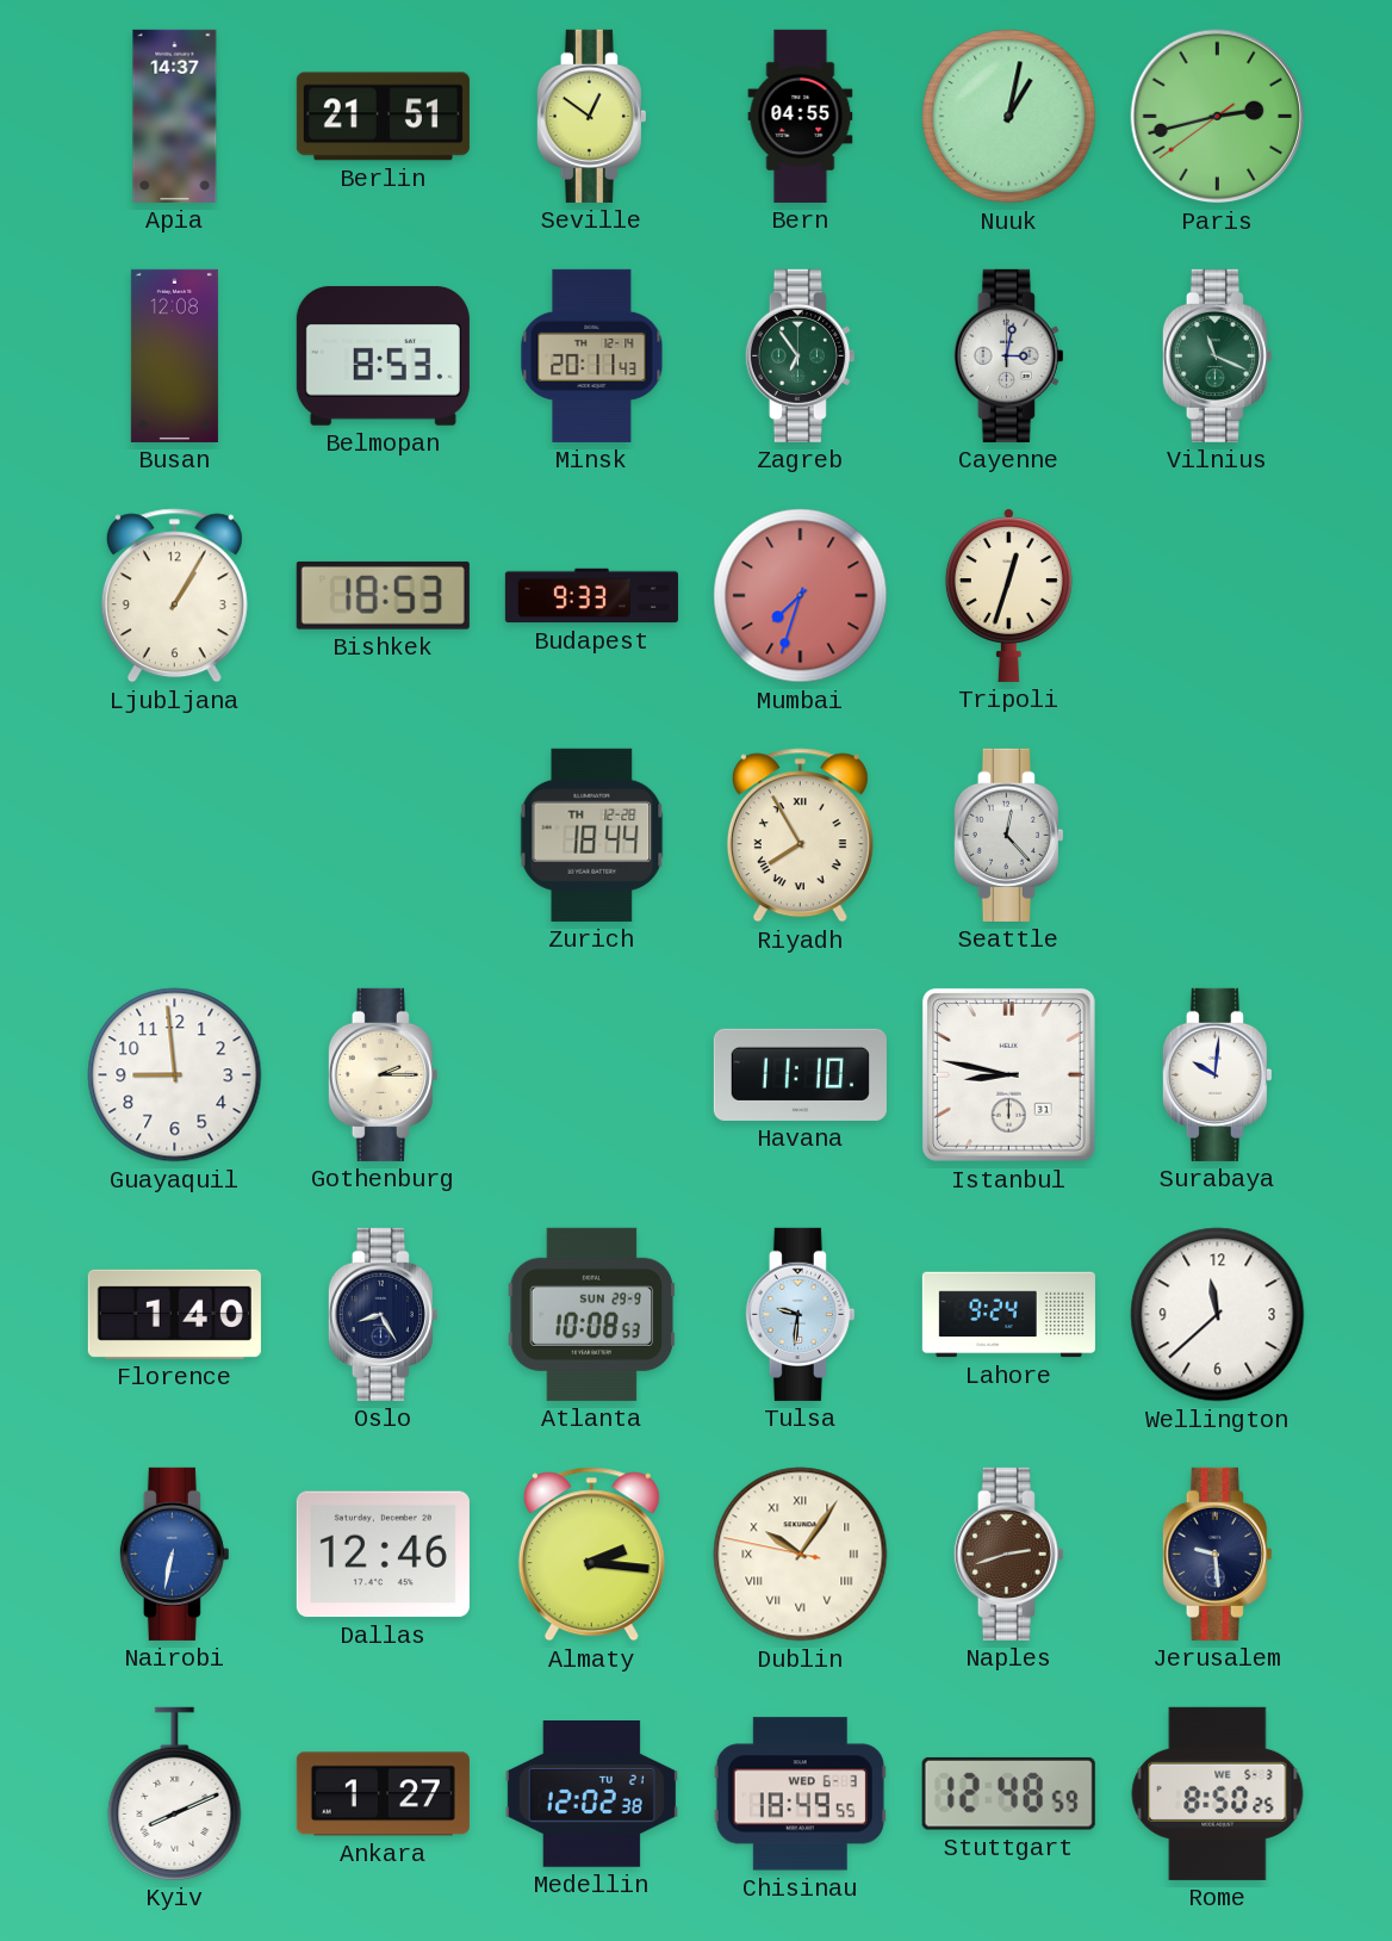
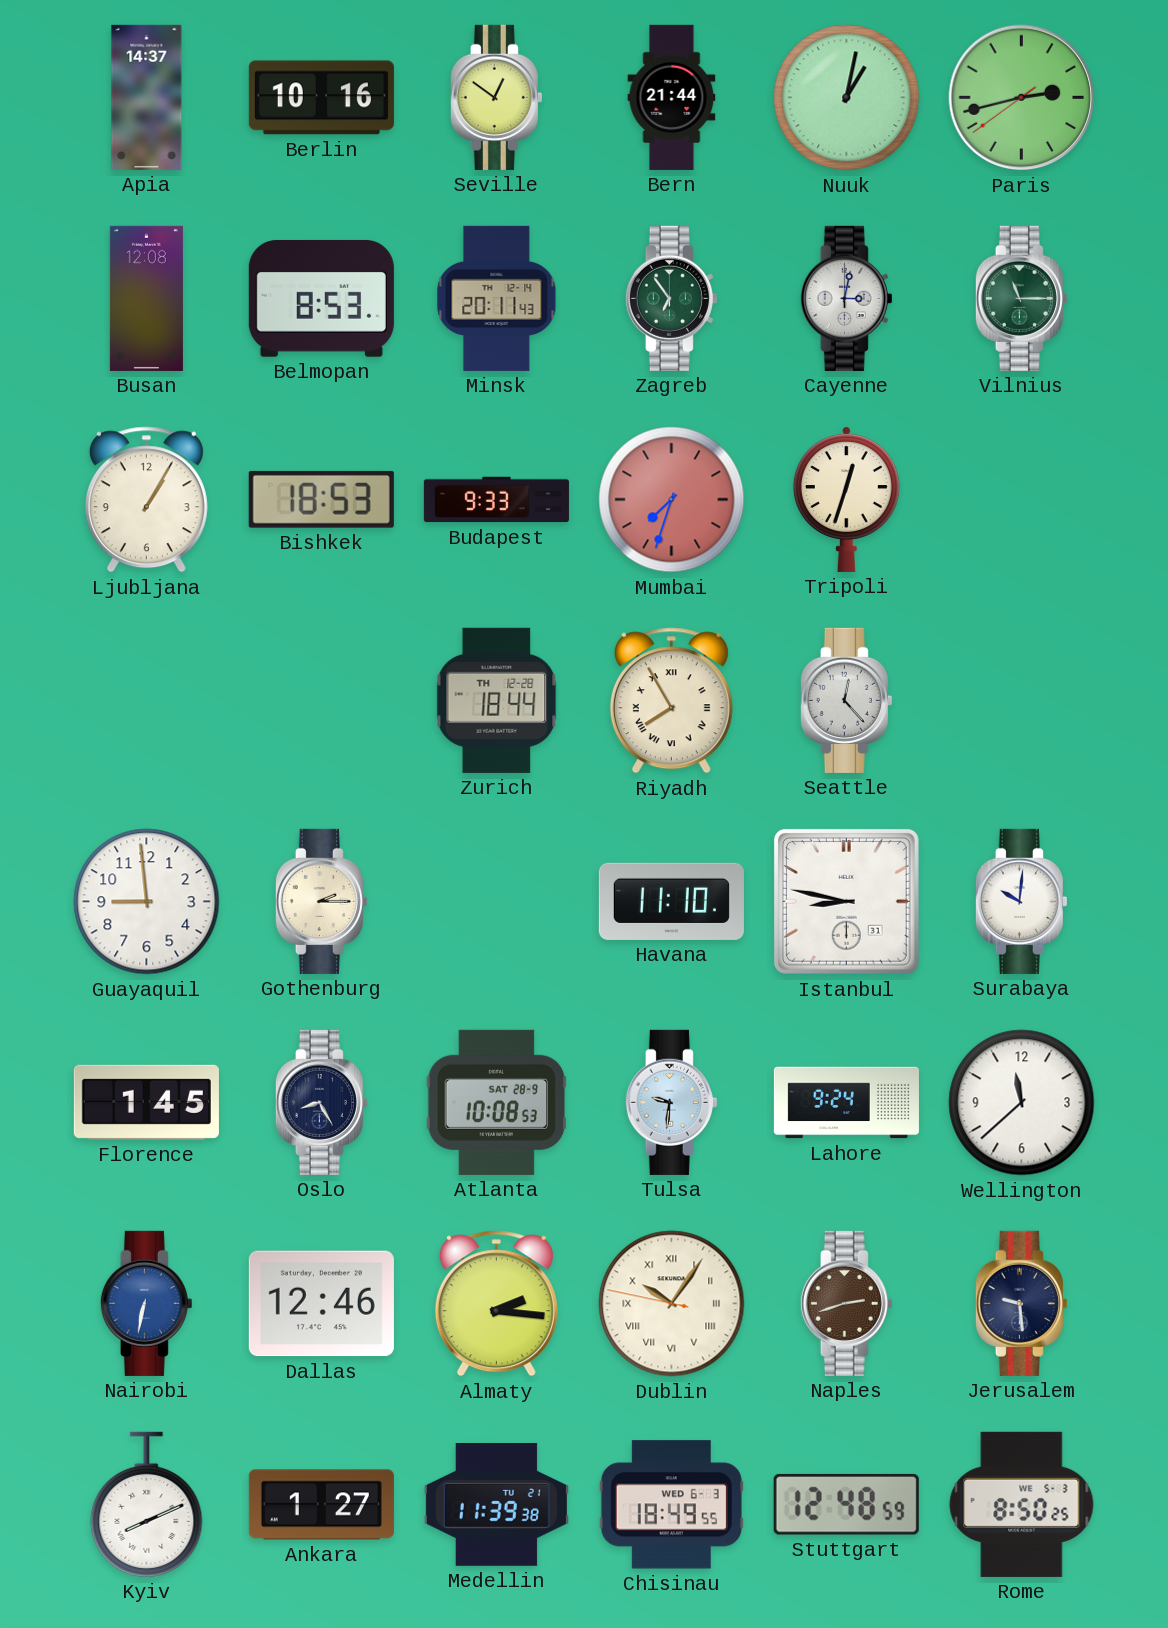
Berlin: 21:51 -> 10:16 (321, 98)
Bern: 04:55 -> 21:44 (672, 97)
Vilnius: 11:19 -> 11:15 (1021, 298)
Florence: 1:40 -> 1:45 (146, 1102)
Atlanta date: SUN 29-9 -> SAT 28-9 (497, 1102)
Medellin: 12:02 -> 11:39 (496, 1505)
